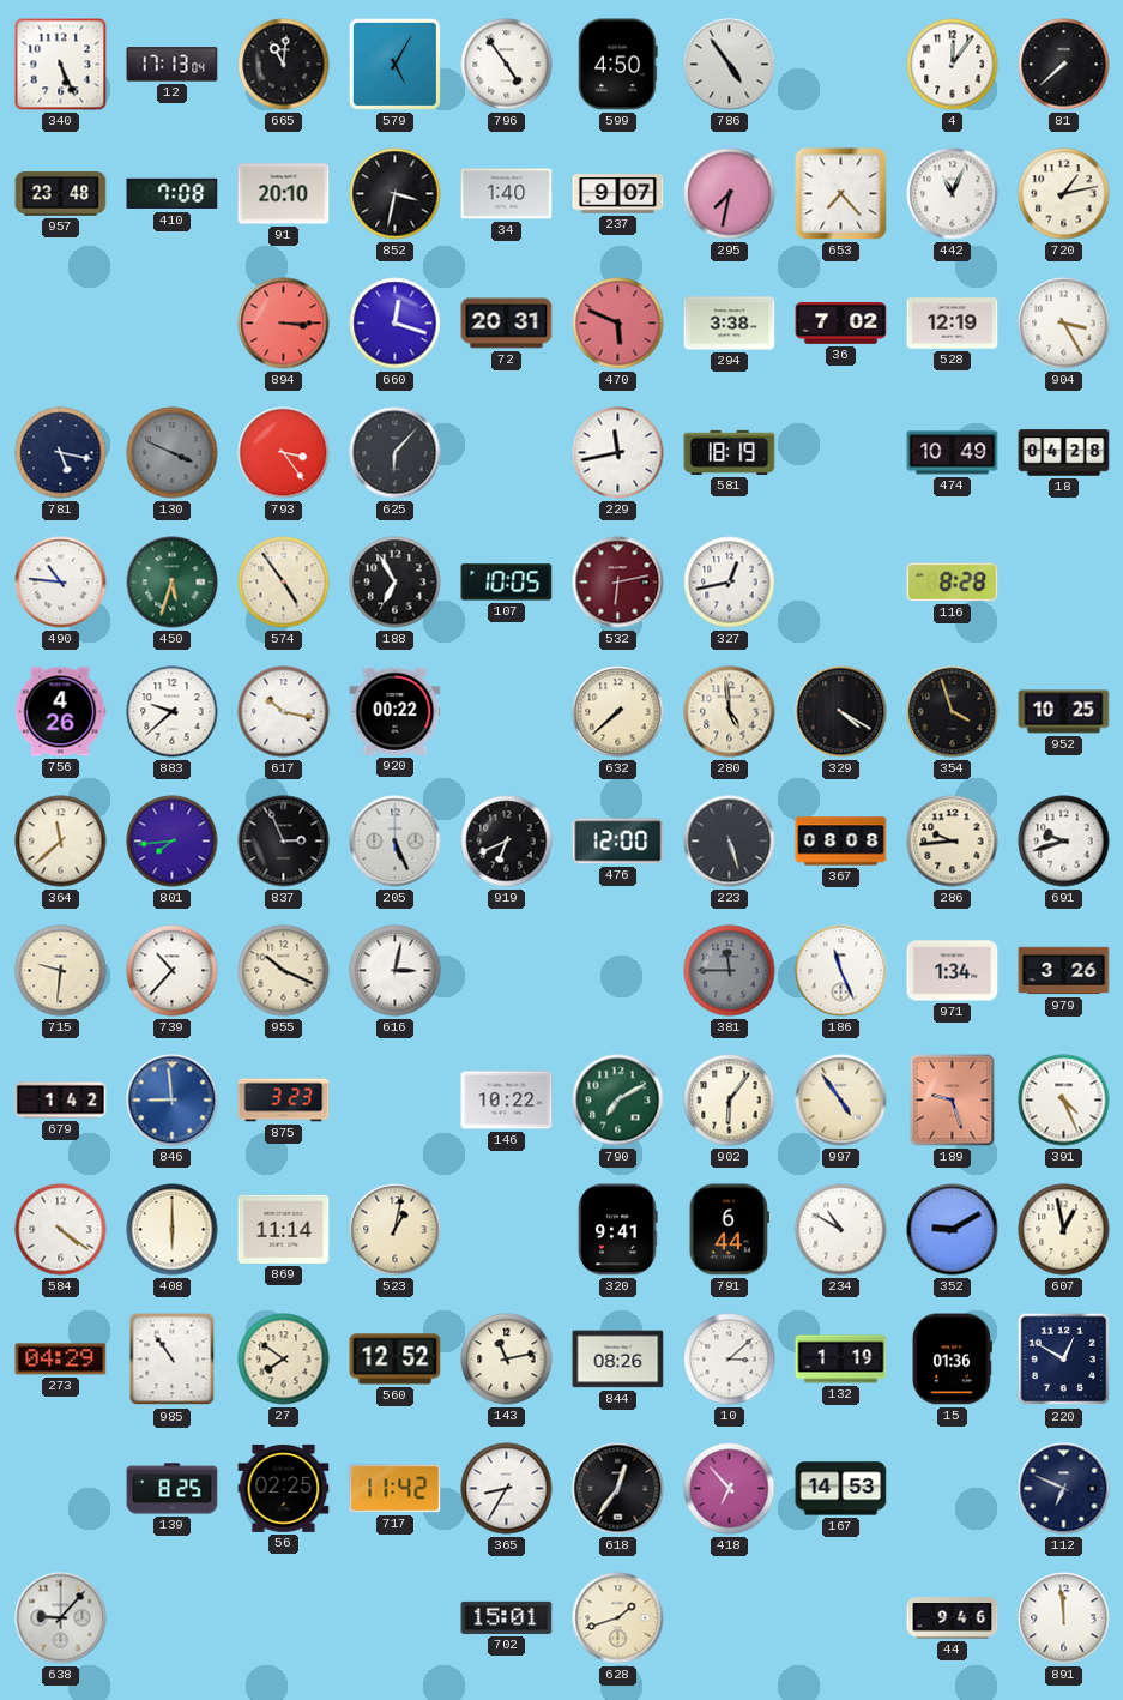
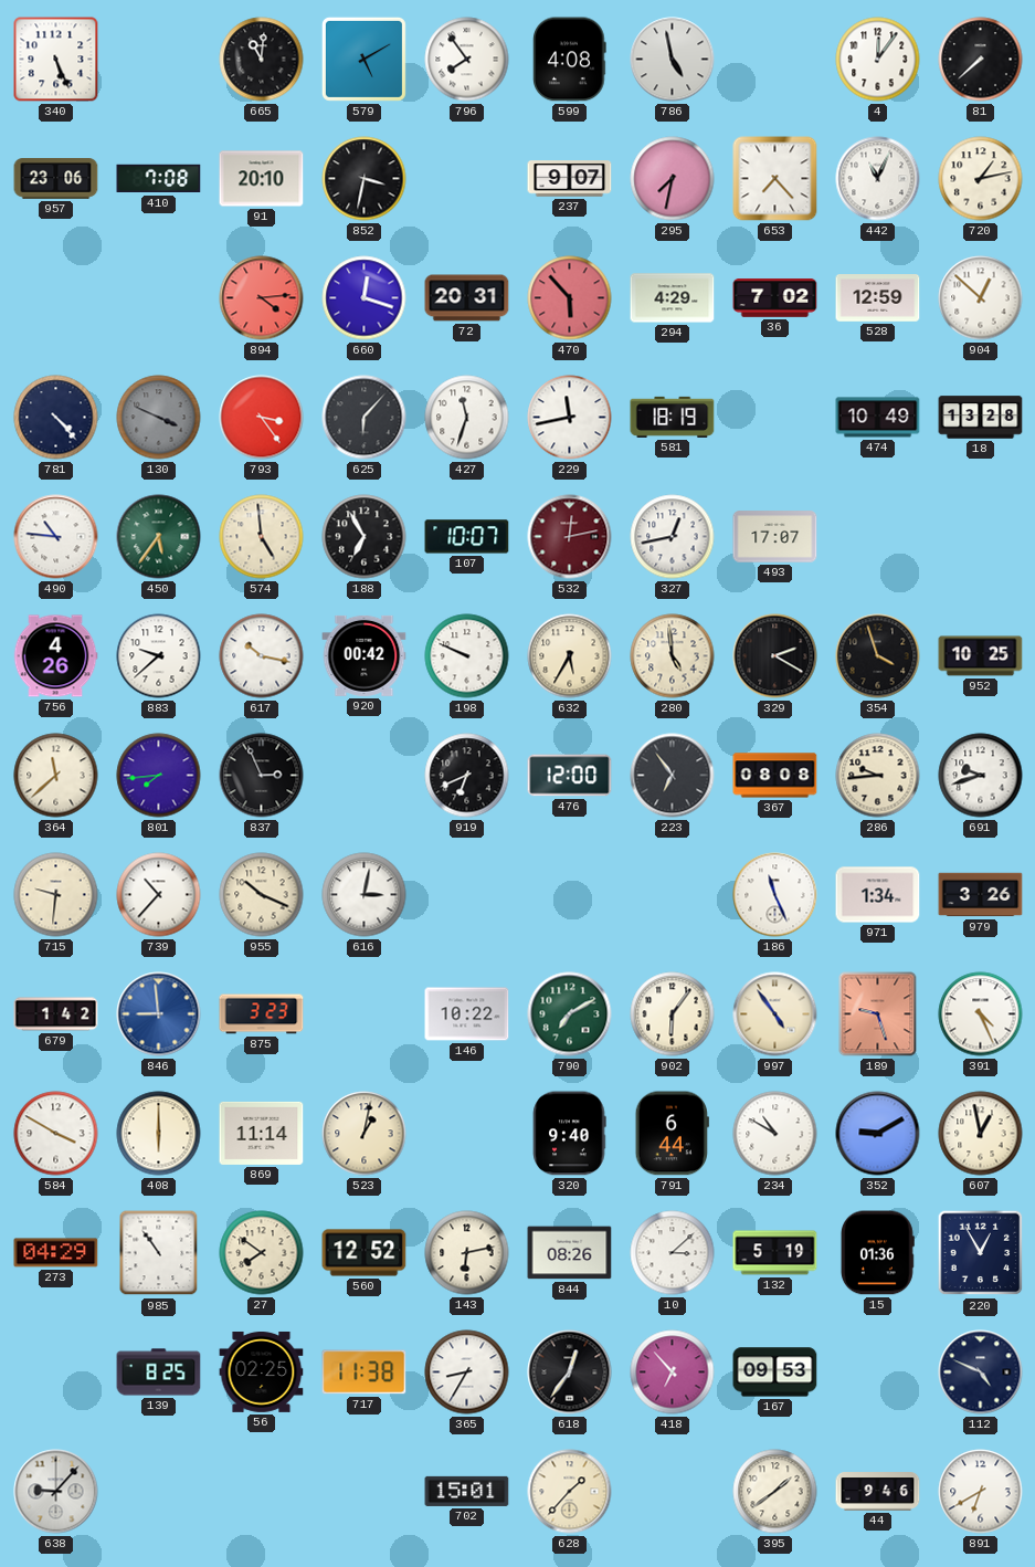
12: 17:13 -> none (173, 65)
579: 5:05 -> 5:10 (363, 59)
796: 4:54 -> 7:54 (467, 60)
599: 4:50 -> 4:08 (570, 60)
786: 4:54 -> 4:58 (673, 60)
957: 23:48 -> 23:06 (56, 179)
34: 1:40 -> none (507, 194)
894: 3:15 -> 4:14 (262, 298)
470: 5:49 -> 5:53 (570, 298)
294: 3:38 -> 4:29 (673, 298)
528: 12:19 -> 12:59 (878, 298)
904: 3:25 -> 12:52 (981, 298)
781: 5:17 -> 4:23 (56, 418)
427: none -> 11:33 (467, 418)
18: 04:28 -> 13:28 (981, 418)
450: 5:33 -> 5:36 (159, 537)
574: 4:54 -> 4:59 (262, 537)
107: 10:05 -> 10:07 (467, 537)
532: 6:13 -> 12:13 (570, 537)
493: none -> 17:07 (775, 537)
116: 8:28 -> none (953, 583)
920: 00:22 -> 00:42 (365, 655)
198: none -> 9:49 (467, 656)
632: 7:38 -> 5:35 (570, 656)
329: 4:20 -> 2:20 (775, 656)
205: 5:26 -> none (396, 842)
223: 5:27 -> 6:54 (673, 776)
381: 11:45 -> none (730, 971)
584: 4:21 -> 3:50 (56, 1134)
320: 9:41 -> 9:40 (569, 1134)
143: 11:13 -> 6:13 (467, 1253)
132: 1:19 -> 5:19 (775, 1253)
220: 12:50 -> 12:55 (981, 1253)
717: 11:42 -> 11:38 (365, 1373)
167: 14:53 -> 09:53 (775, 1373)
112: 6:49 -> 4:49 (981, 1373)
628: 1:42 -> 1:37 (570, 1492)
395: none -> 1:39 (775, 1492)
891: 11:59 -> 6:40 (981, 1492)
